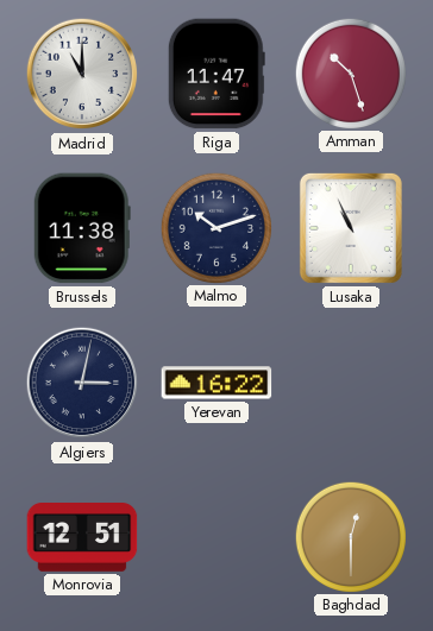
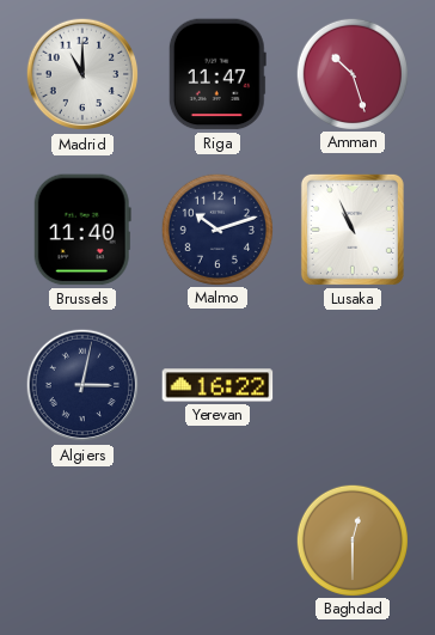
Brussels: 11:38 -> 11:40 (82, 230)
Monrovia: 12:51 -> none (82, 538)
